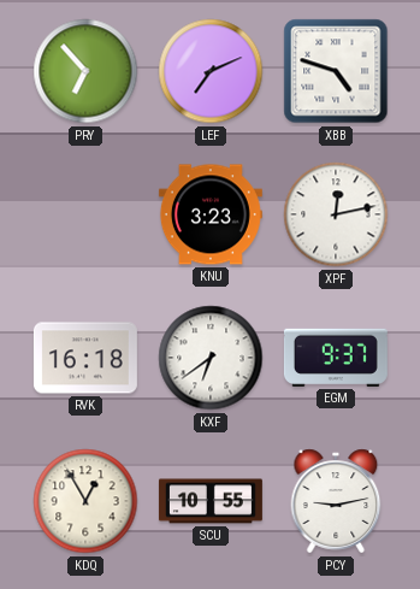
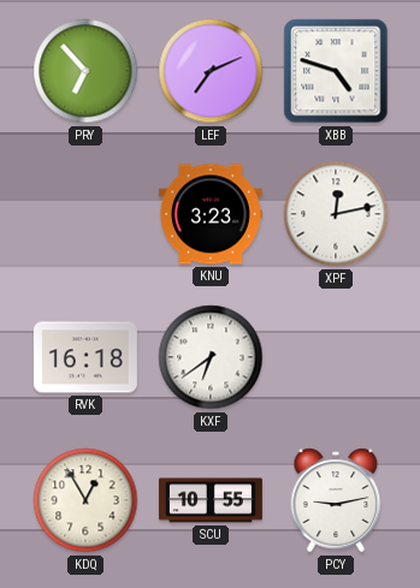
EGM: 9:37 -> none (336, 358)
